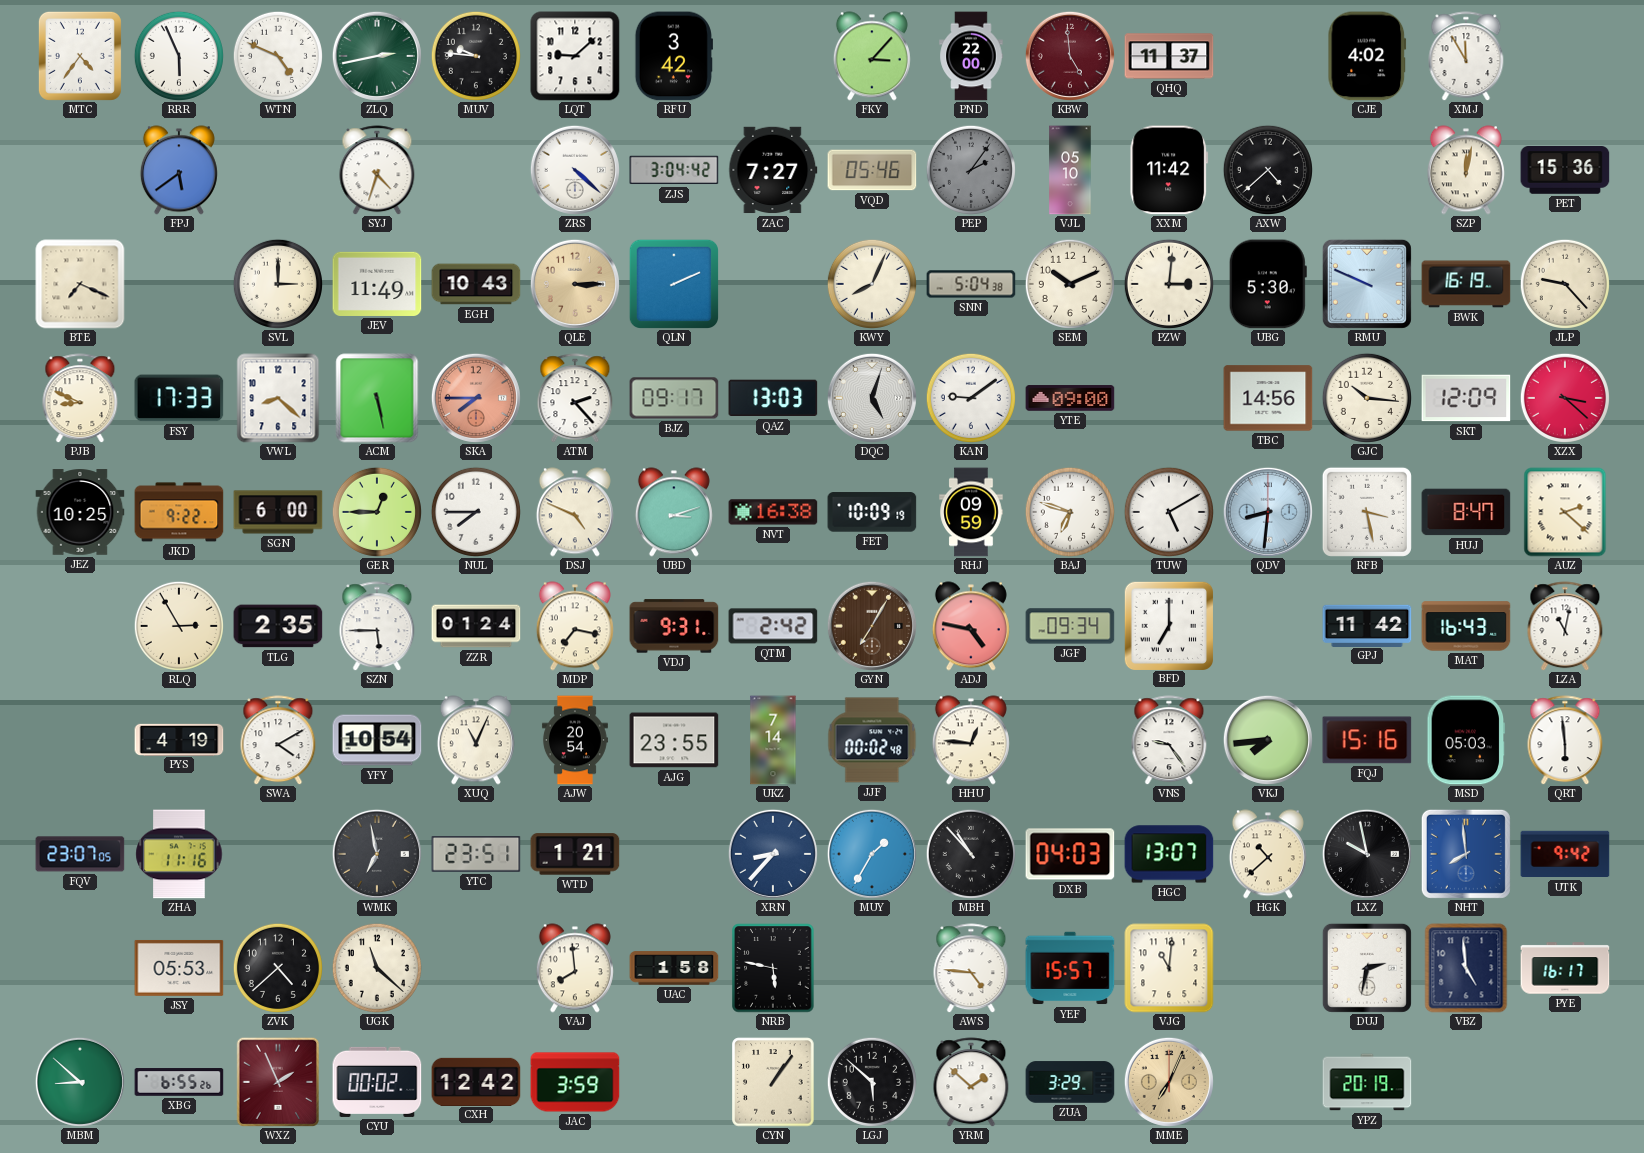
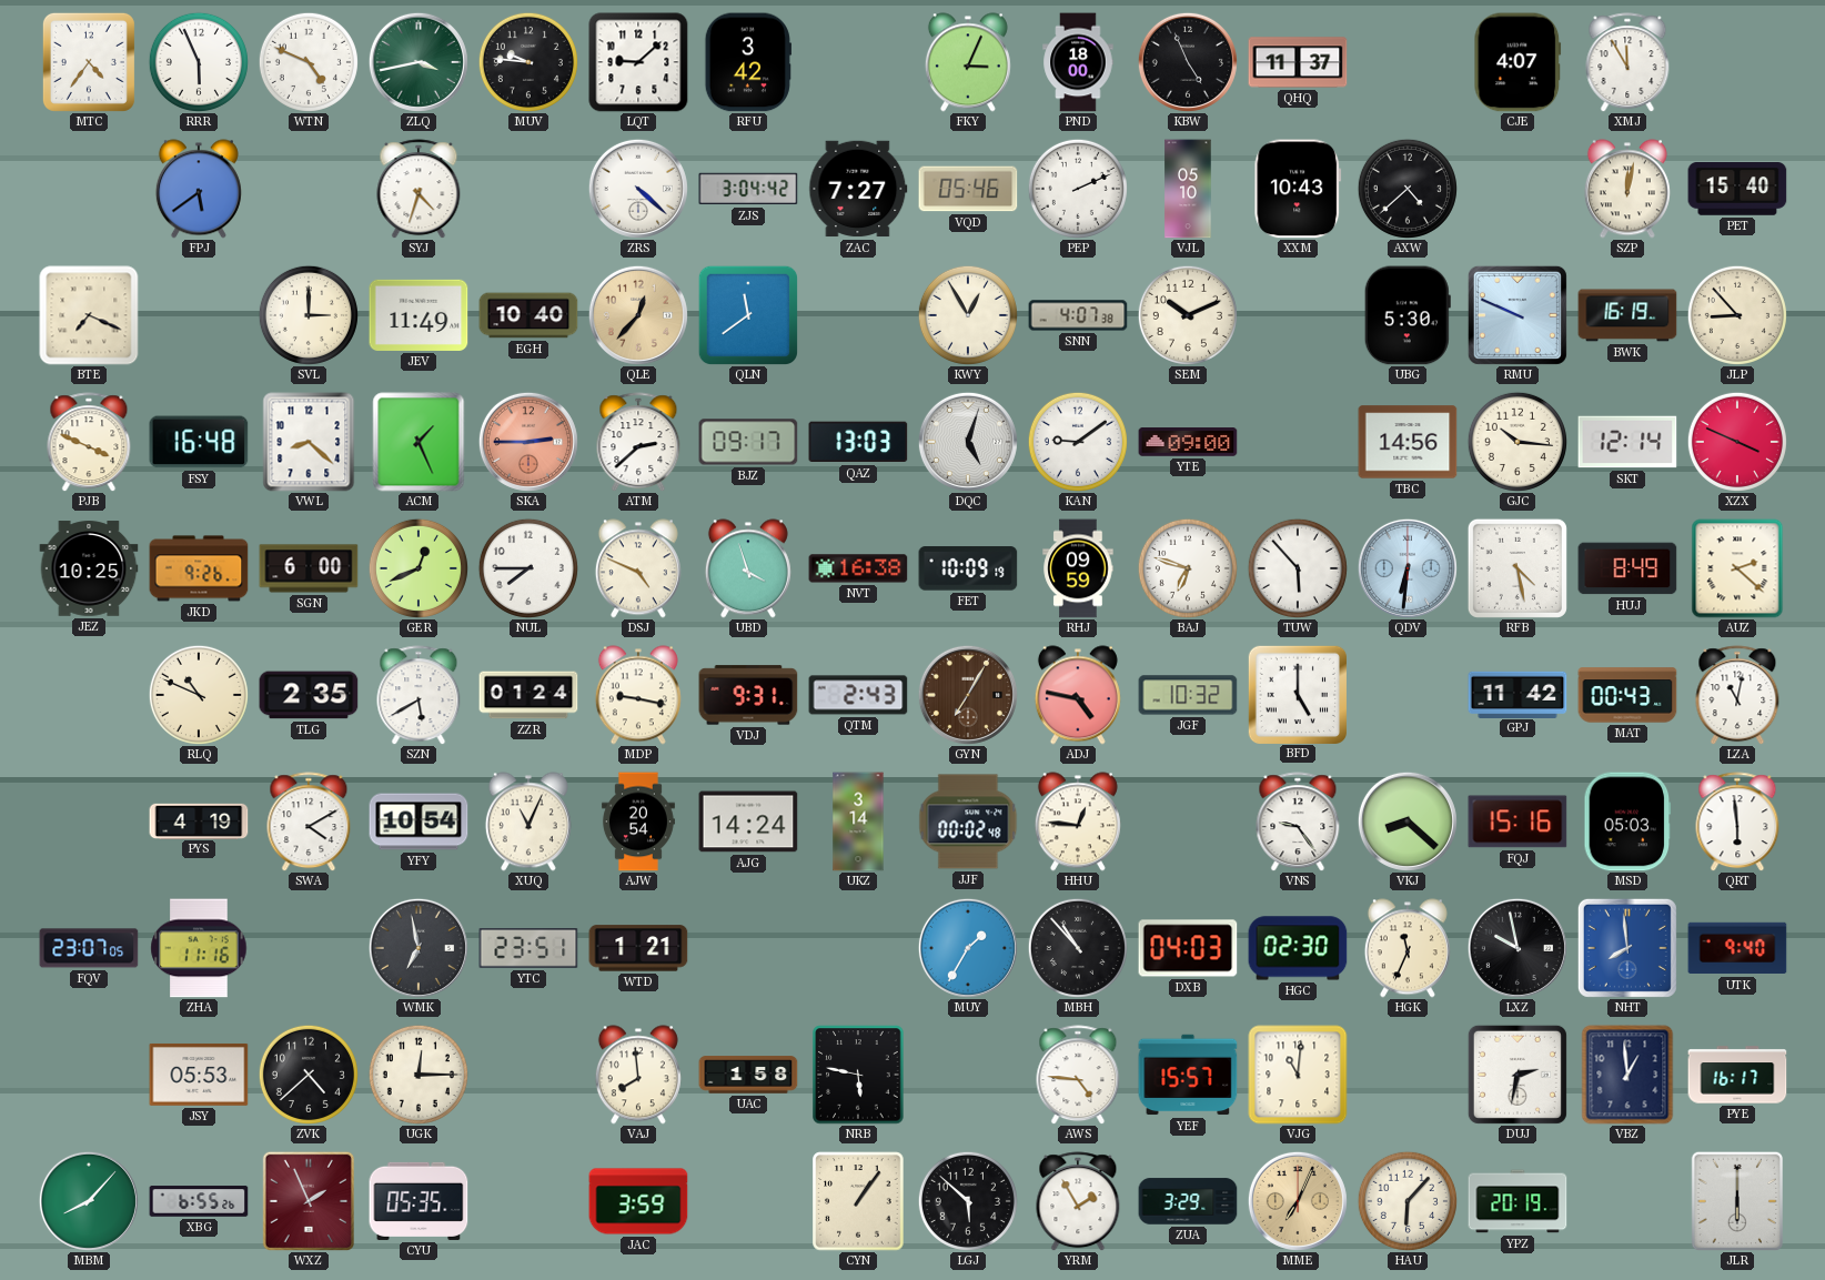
ZLQ: 2:43 -> 3:43 (419, 62)
FKY: 3:07 -> 3:04 (968, 62)
PND: 22:00 -> 18:00 (1078, 62)
KBW: 4:59 -> 4:56 (1188, 62)
KBW dial: burgundy -> black (1188, 62)
CJE: 4:02 -> 4:07 (1518, 62)
PEP: 2:06 -> 2:11 (1078, 189)
PEP dial: grey -> white (1078, 189)
XXM: 11:42 -> 10:43 (1298, 189)
PET: 15:36 -> 15:40 (1737, 189)
EGH: 10:43 -> 10:40 (528, 315)
QLE: 3:15 -> 12:37 (638, 315)
QLN: 2:11 -> 11:39 (747, 314)
KWY: 8:04 -> 12:55 (968, 315)
SNN: 5:04 -> 4:07 (1078, 315)
PZW: 3:01 -> none (1169, 284)
JLP: 9:23 -> 8:53 (1737, 315)
PJB: 8:49 -> 3:49 (89, 442)
FSY: 17:33 -> 16:48 (199, 442)
ACM: 5:28 -> 1:26 (419, 442)
SKA: 7:45 -> 2:45 (528, 442)
ATM: 2:23 -> 2:38 (638, 442)
SKT: 12:09 -> 12:14 (1627, 442)
XZX: 3:22 -> 3:49 (1737, 442)
JKD: 9:22 -> 9:26 (199, 568)
GER: 12:45 -> 12:41 (419, 568)
UBD: 3:12 -> 3:57 (748, 568)
TUW: 5:10 -> 5:53 (1298, 568)
QDV: 8:31 -> 6:31 (1408, 568)
RFB: 3:28 -> 4:28 (1518, 568)
HUJ: 8:47 -> 8:49 (1627, 568)
RLQ: 2:55 -> 10:49 (199, 695)
SZN: 5:45 -> 5:40 (419, 695)
MDP: 7:17 -> 9:17 (638, 695)
QTM: 2:42 -> 2:43 (858, 695)
JGF: 09:34 -> 10:32 (1188, 695)
BFD: 7:00 -> 5:00 (1297, 694)
MAT: 16:43 -> 00:43 (1627, 695)
AJG: 23:55 -> 14:24 (748, 822)
UKZ: 7:14 -> 3:14 (858, 822)
VKJ: 7:44 -> 8:22 (1408, 822)
XRN: 8:37 -> none (773, 854)
HGC: 13:07 -> 02:30 (1298, 948)
HGK: 10:38 -> 11:34 (1408, 948)
UTK: 9:42 -> 9:40 (1737, 948)
UGK: 11:22 -> 12:15 (419, 1075)
VBZ: 4:59 -> 12:59 (1627, 1075)
MBM: 8:52 -> 8:07 (89, 1201)
CYU: 00:02 -> 05:35 (419, 1201)
CXH: 12:42 -> none (476, 1081)
YRM: 1:52 -> 1:55 (1078, 1201)
HAU: none -> 6:07 (1408, 1201)
JLR: none -> 6:00 (1736, 1200)
